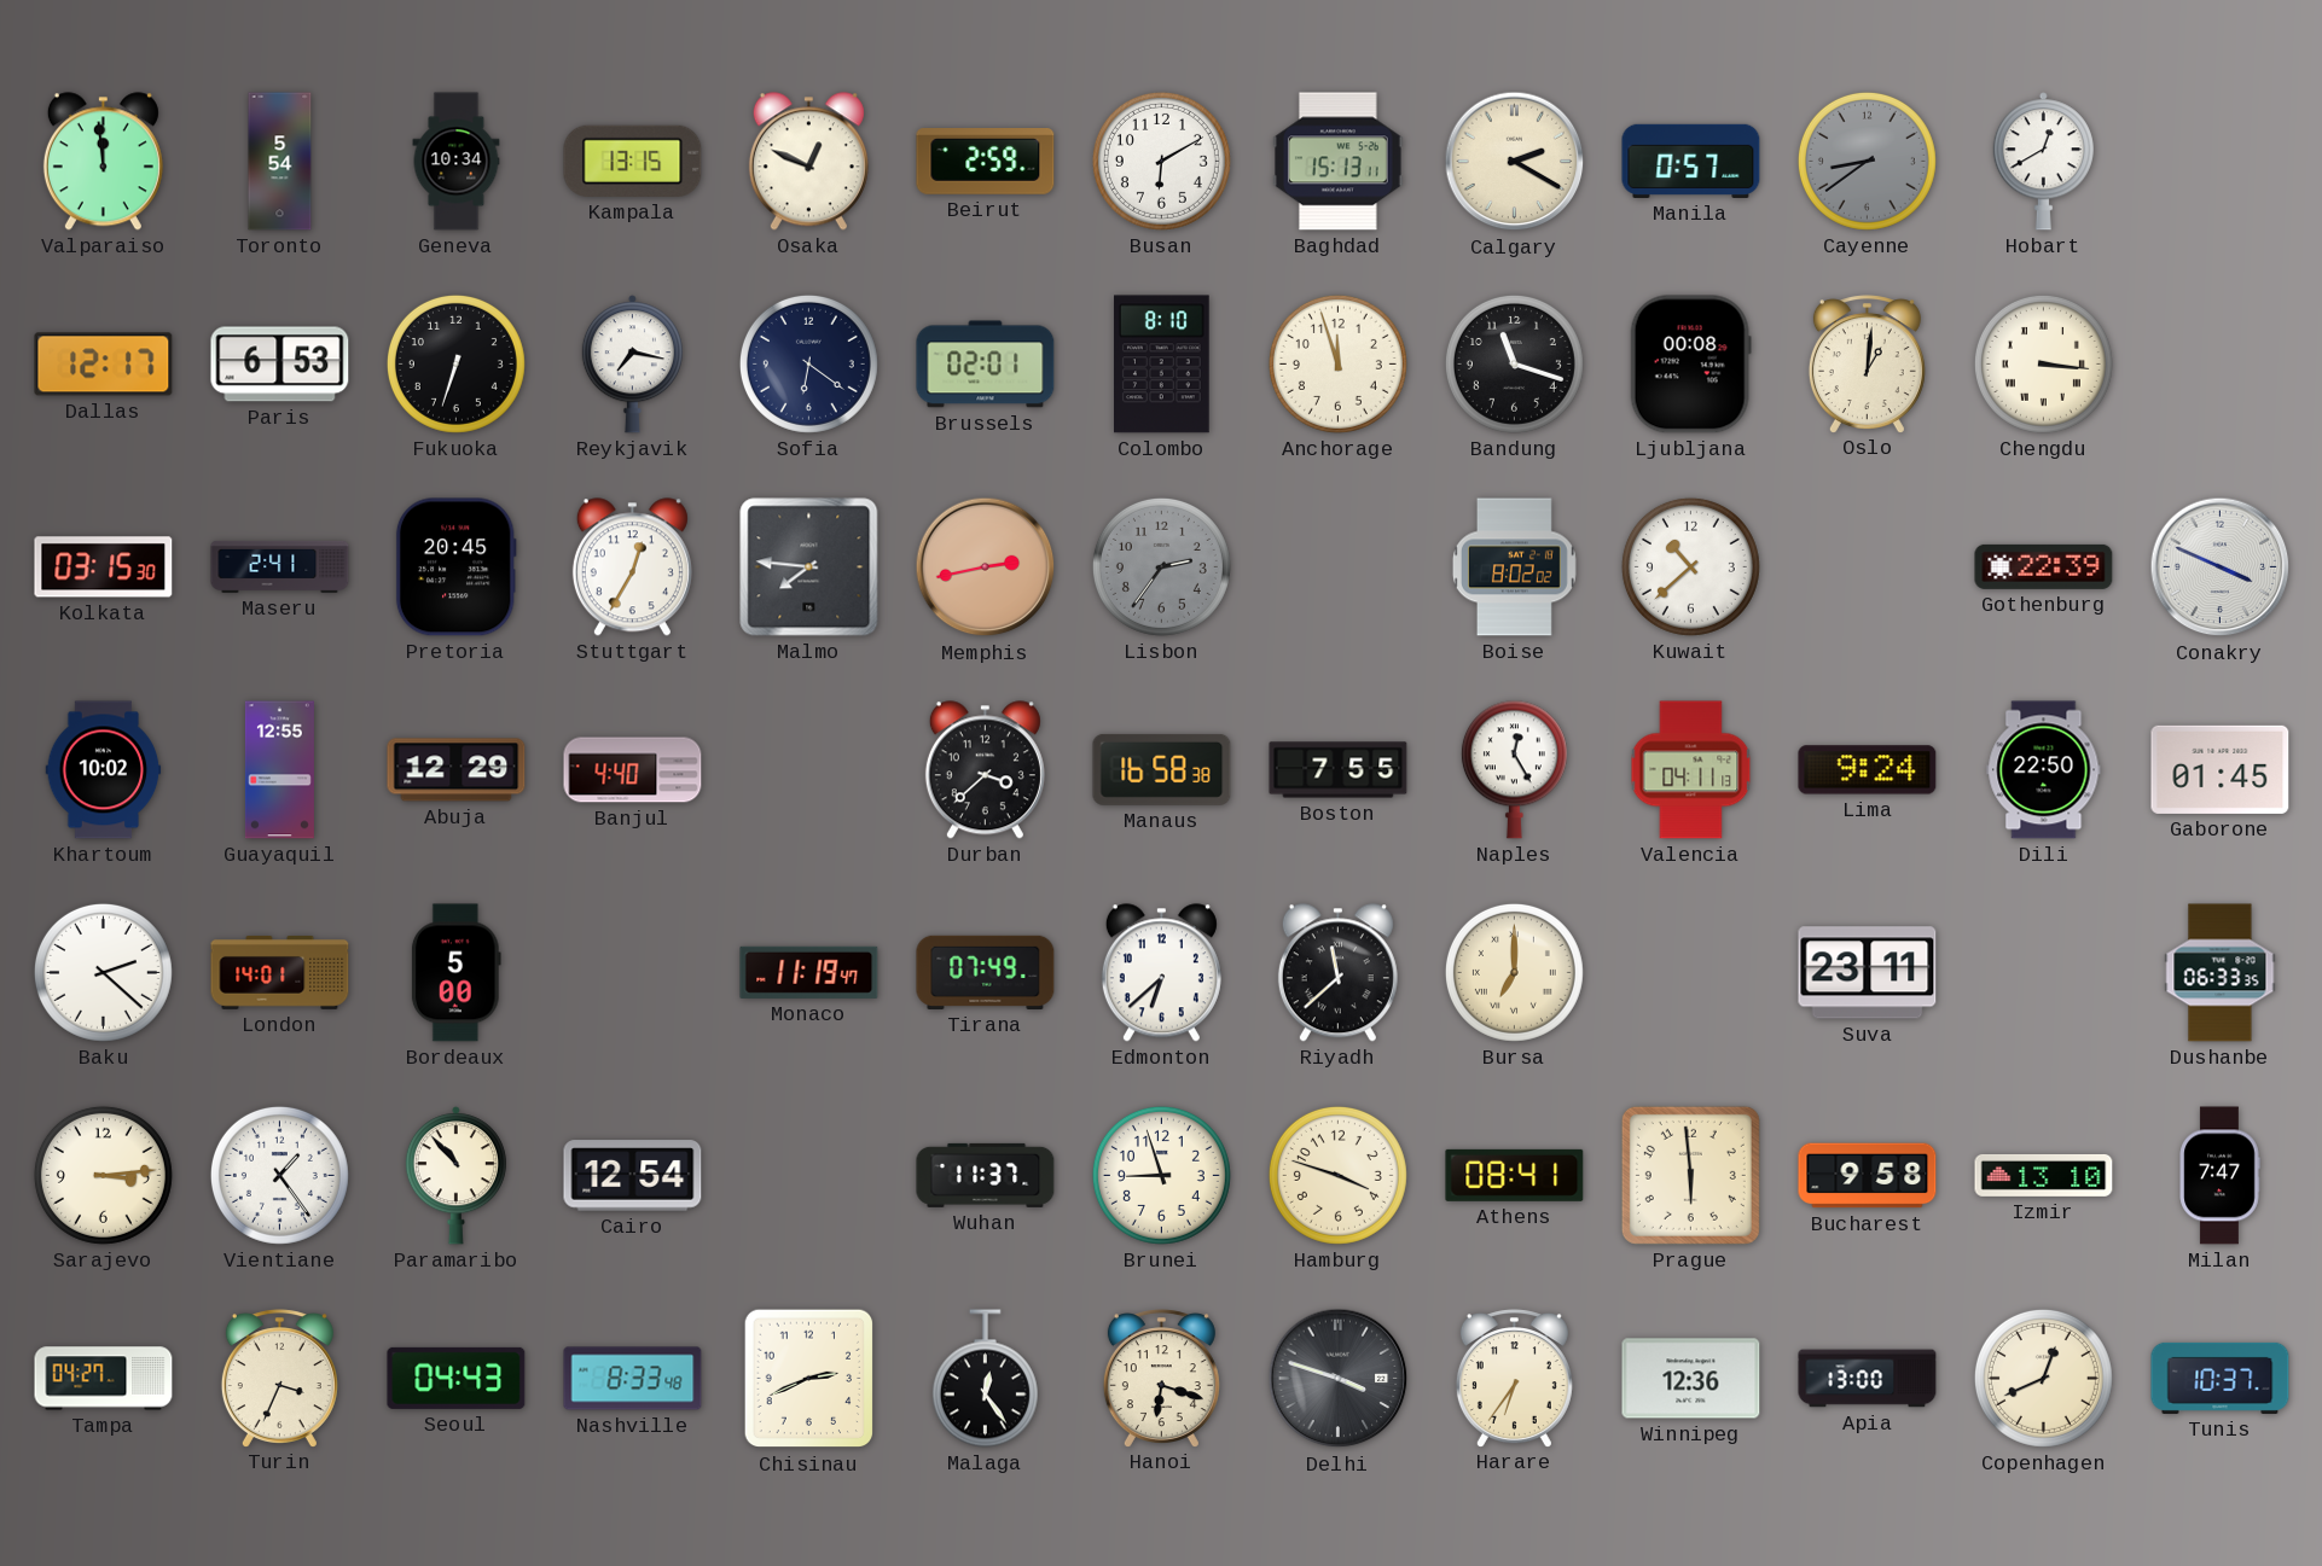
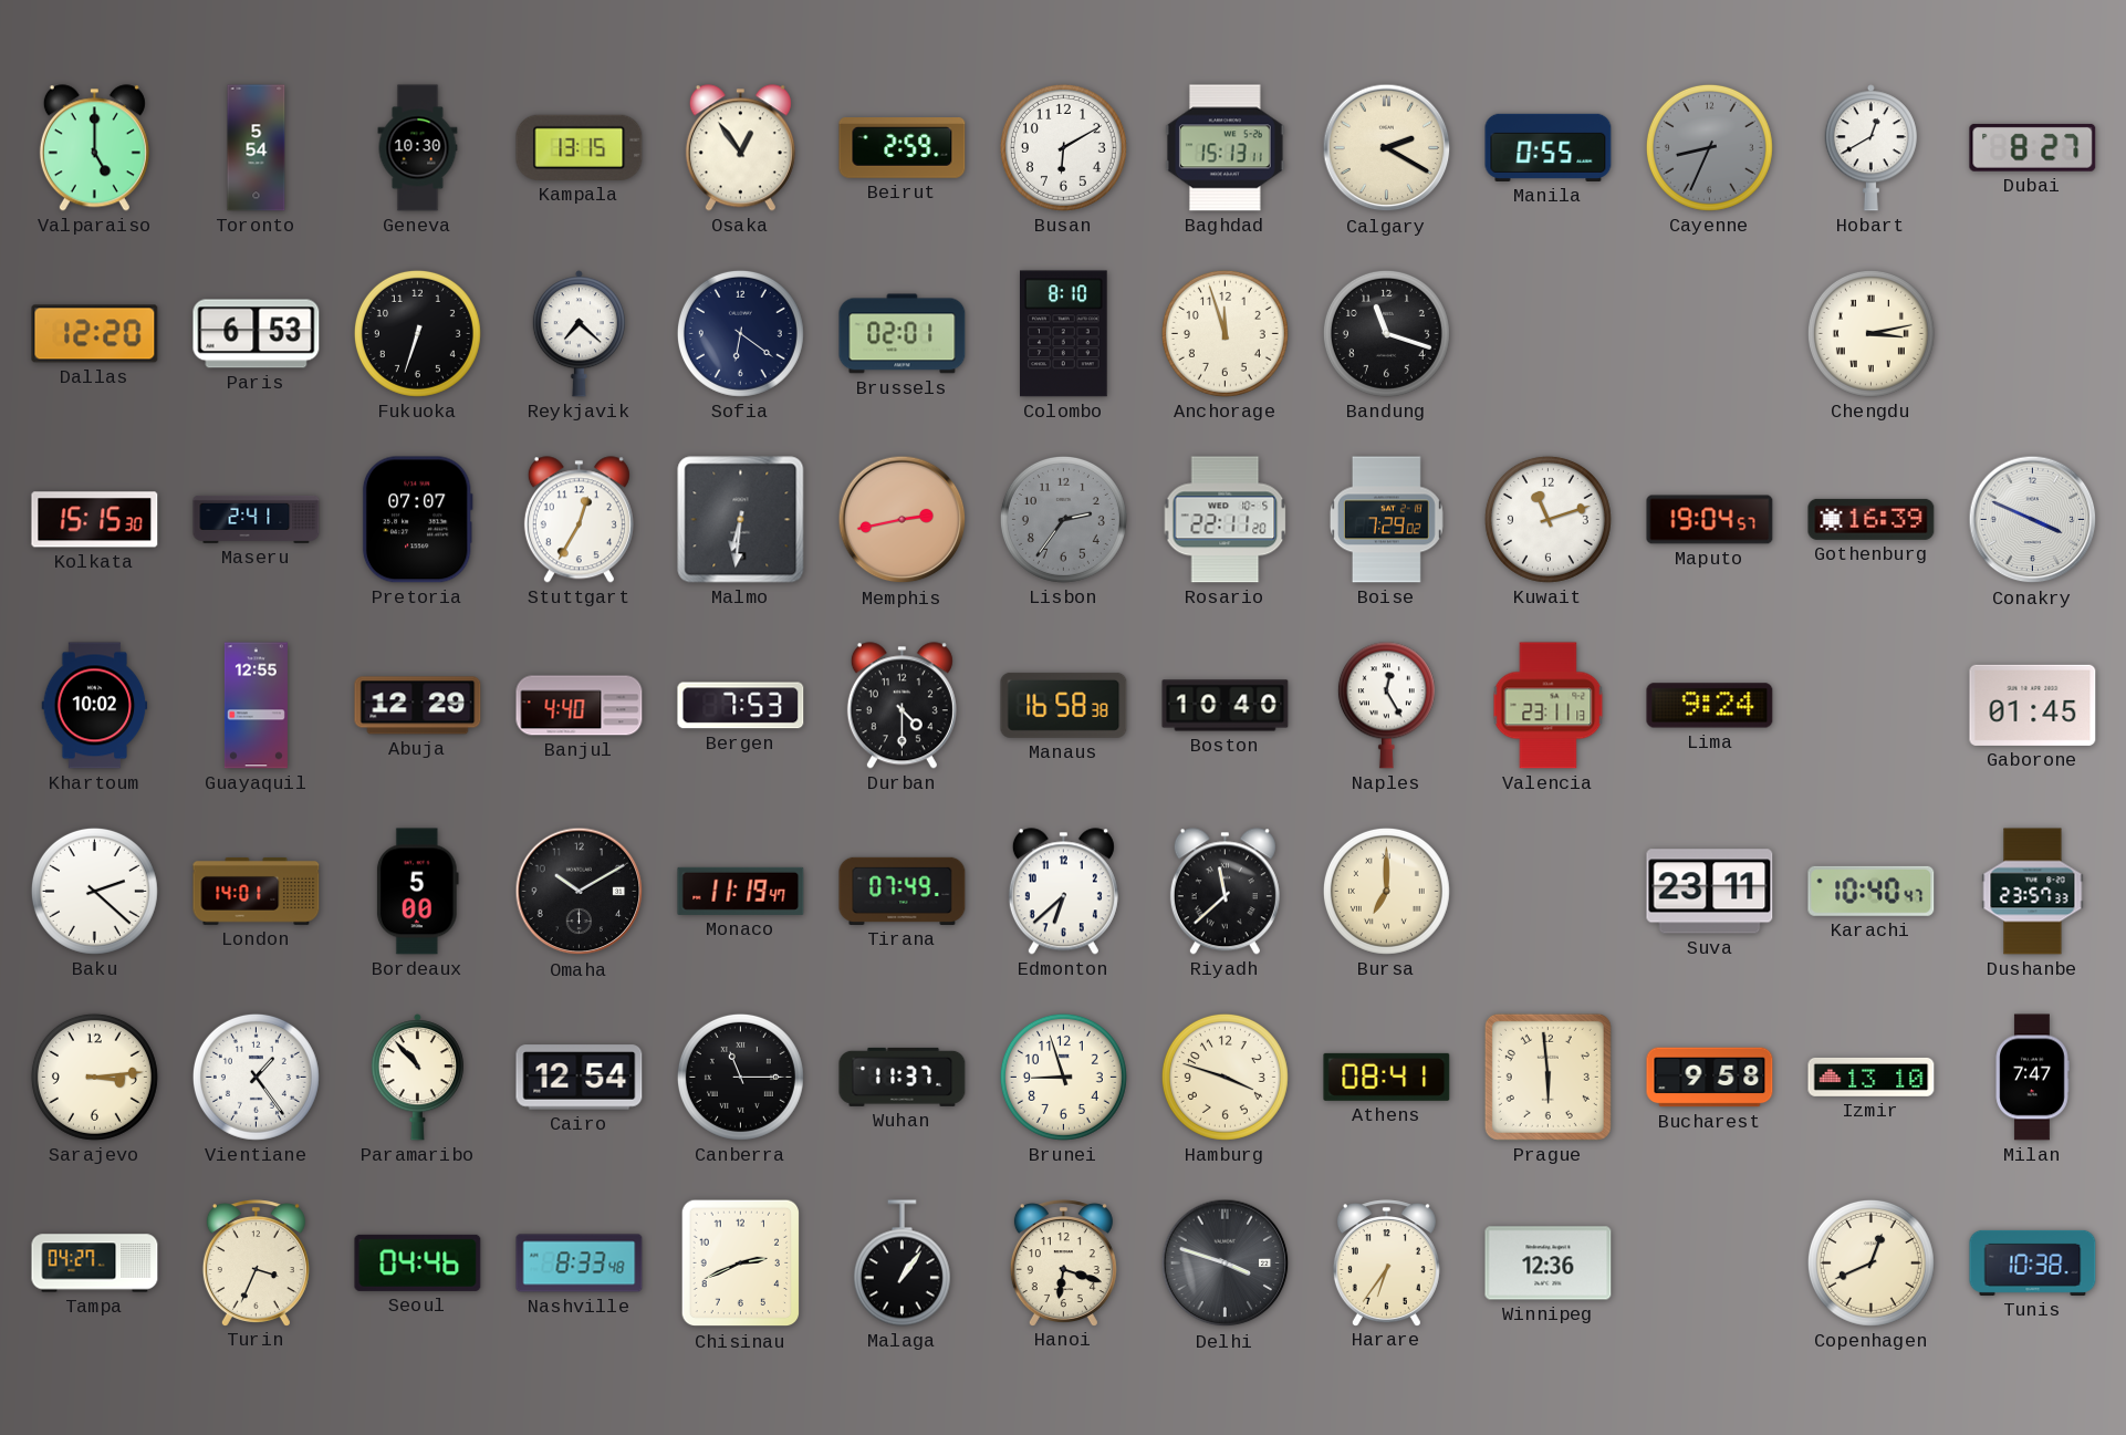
Valparaiso: 11:59 -> 5:00 (94, 148)
Geneva: 10:34 -> 10:30 (418, 148)
Osaka: 12:49 -> 12:54 (740, 148)
Manila: 0:57 -> 0:55 (1549, 147)
Cayenne: 8:39 -> 8:34 (1709, 147)
Dubai: none -> 8:27 (2033, 147)
Dallas: 12:17 -> 12:20 (95, 334)
Reykjavik: 7:17 -> 7:22 (579, 334)
Ljubljana: 00:08 -> none (1690, 365)
Oslo: 1:01 -> none (1867, 363)
Chengdu: 3:16 -> 3:13 (1870, 333)
Kolkata: 03:15 -> 15:15 (95, 520)
Pretoria: 20:45 -> 07:07 (417, 520)
Malmo: 7:46 -> 6:31 (741, 520)
Rosario: none -> 22:11 (1226, 520)
Boise: 8:02 -> 7:29 (1386, 520)
Kuwait: 10:38 -> 11:12 (1547, 519)
Maputo: none -> 19:04 (1710, 520)
Gothenburg: 22:39 -> 16:39 (1872, 519)
Bergen: none -> 7:53 (741, 706)
Durban: 3:38 -> 4:30 (902, 706)
Boston: 7:55 -> 10:40 (1226, 706)
Valencia: 04:11 -> 23:11 (1549, 706)
Dili: 22:50 -> none (2044, 770)
Omaha: none -> 10:10 (580, 892)
Karachi: none -> 10:40 (1872, 891)
Dushanbe: 06:33 -> 23:57 (2033, 892)
Canberra: none -> 11:15 (740, 1077)
Seoul: 04:43 -> 04:46 (418, 1262)
Malaga: 12:24 -> 1:06 (902, 1264)
Apia: 13:00 -> none (1868, 1379)
Tunis: 10:37 -> 10:38 (2033, 1262)
